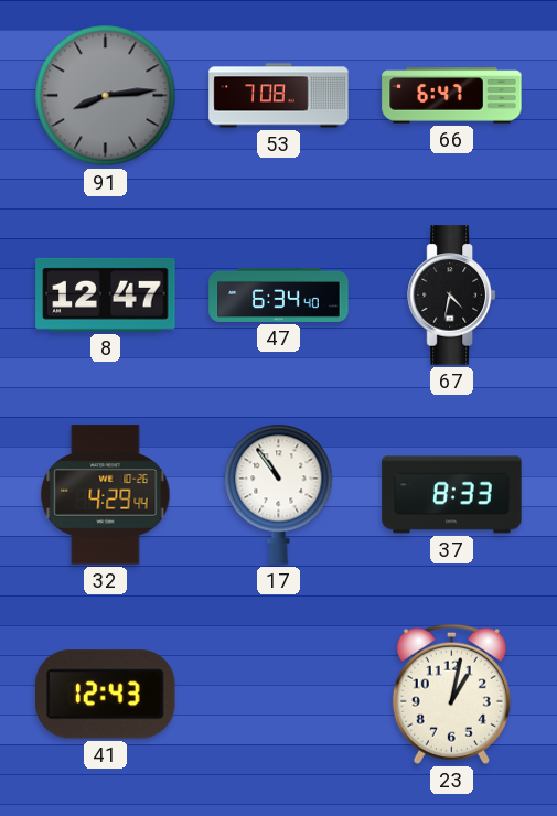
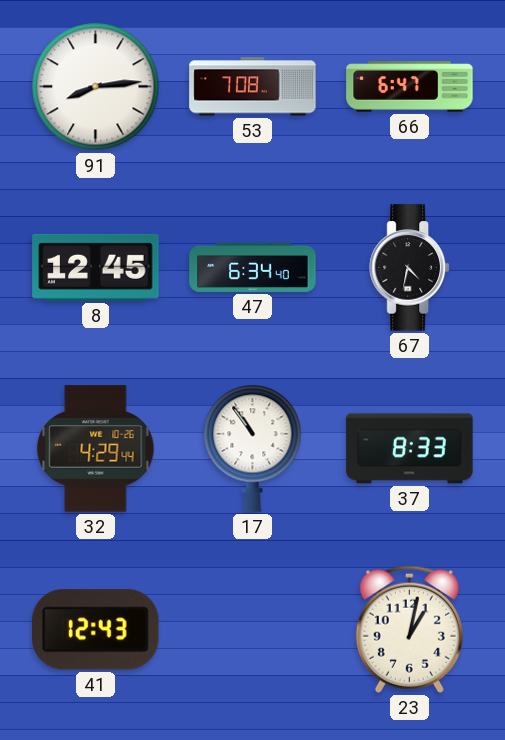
91 dial: grey -> white (96, 87)
8: 12:47 -> 12:45 (96, 267)
